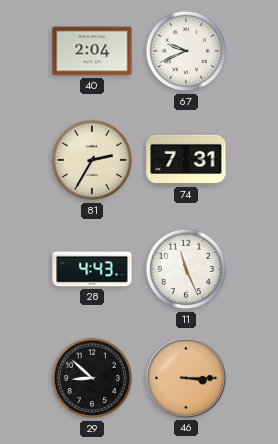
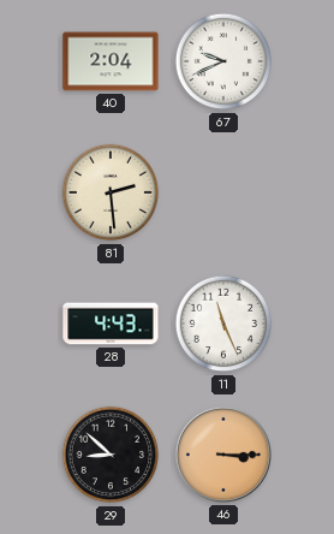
81: 2:35 -> 2:29 (111, 192)
74: 7:31 -> none (186, 160)
